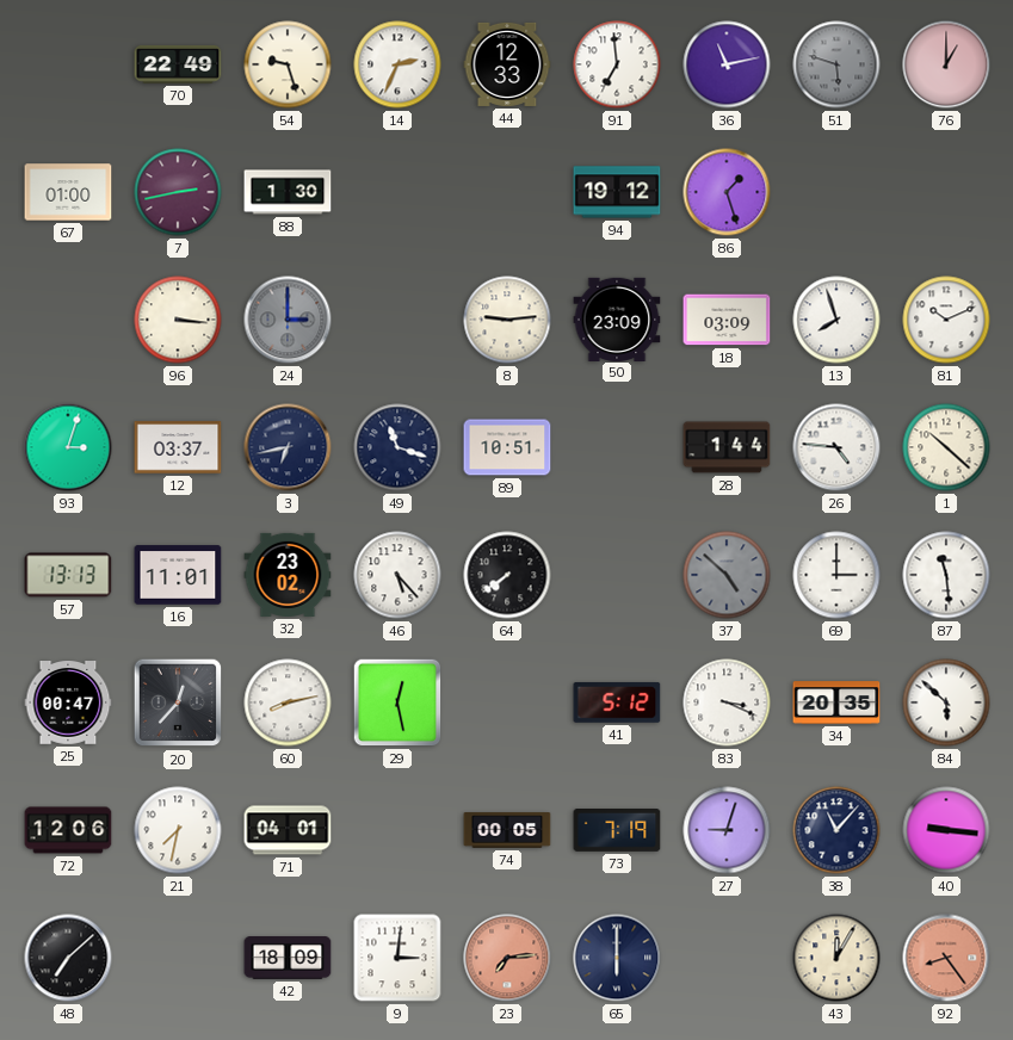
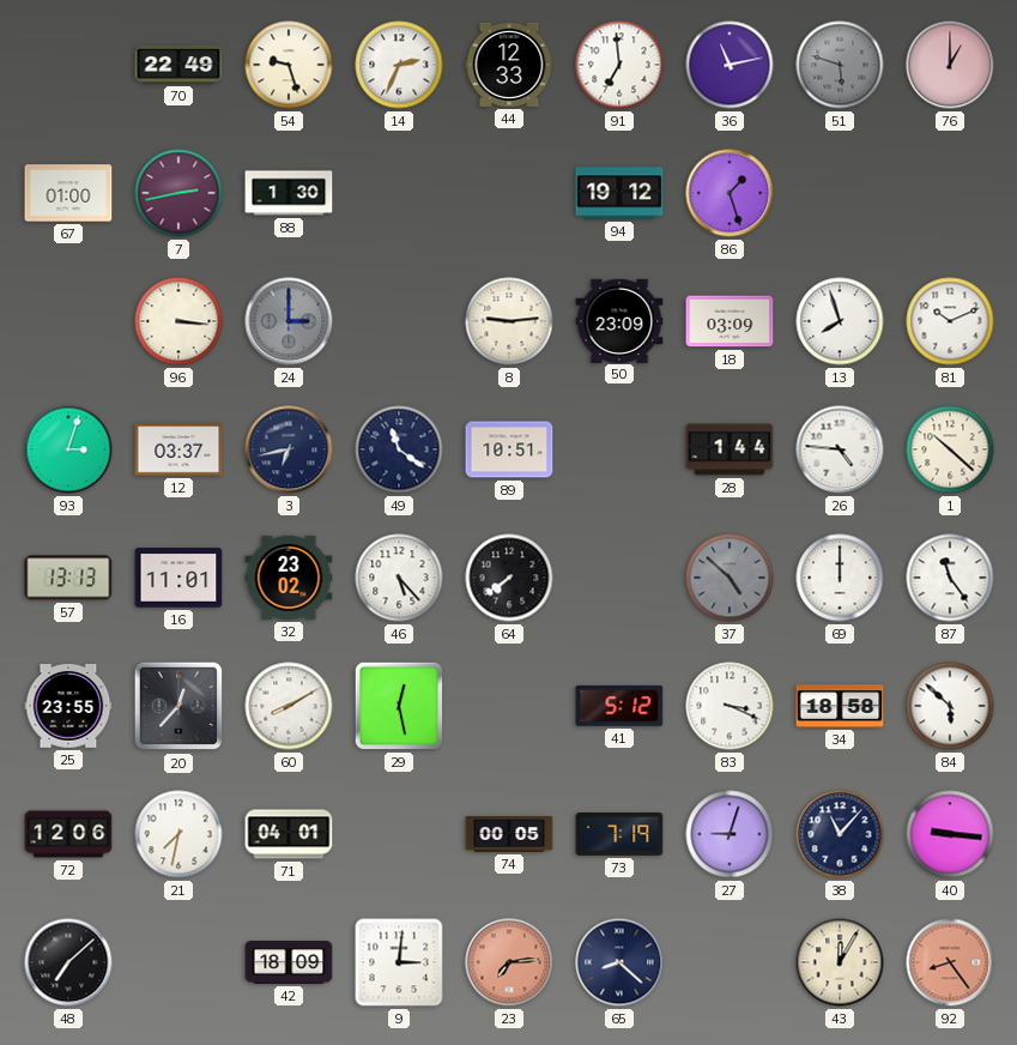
49: 11:18 -> 11:21 (399, 449)
69: 3:00 -> 12:00 (840, 578)
87: 11:29 -> 11:24 (950, 578)
25: 00:47 -> 23:55 (68, 707)
60: 8:13 -> 8:10 (289, 706)
34: 20:35 -> 18:58 (840, 706)
65: 6:00 -> 8:22 (619, 962)
